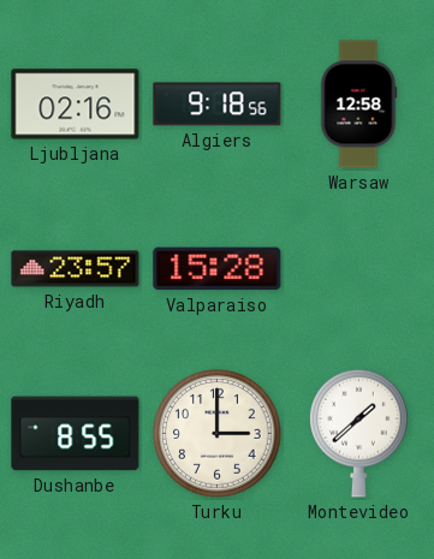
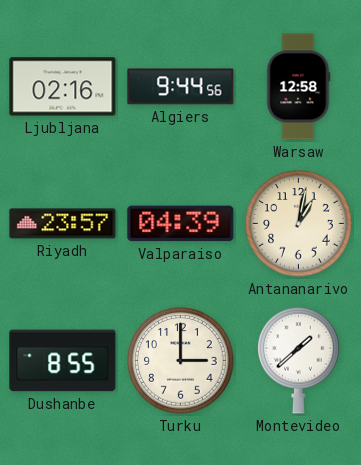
Algiers: 9:18 -> 9:44 (181, 87)
Valparaiso: 15:28 -> 04:39 (181, 224)
Antananarivo: none -> 1:02 (299, 224)
